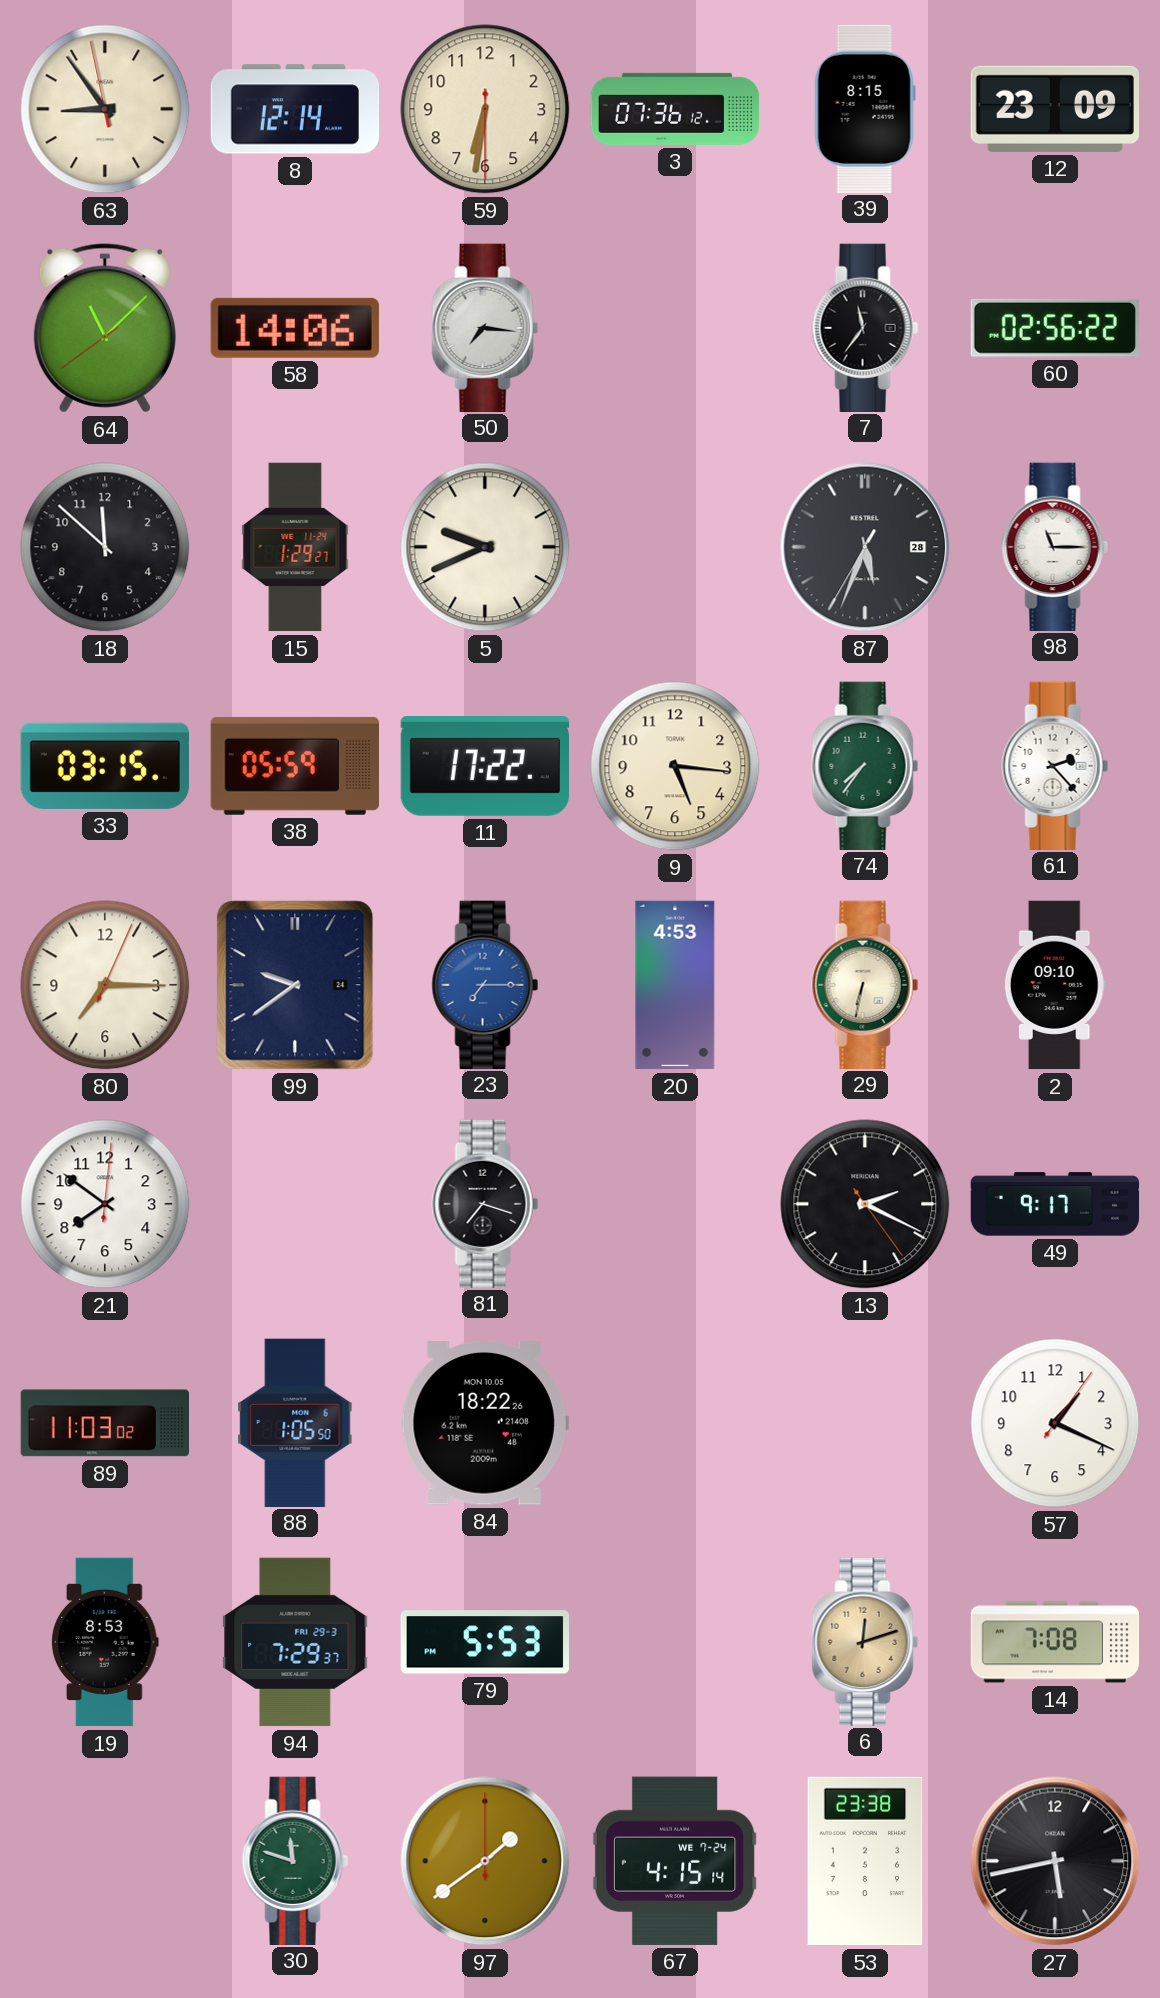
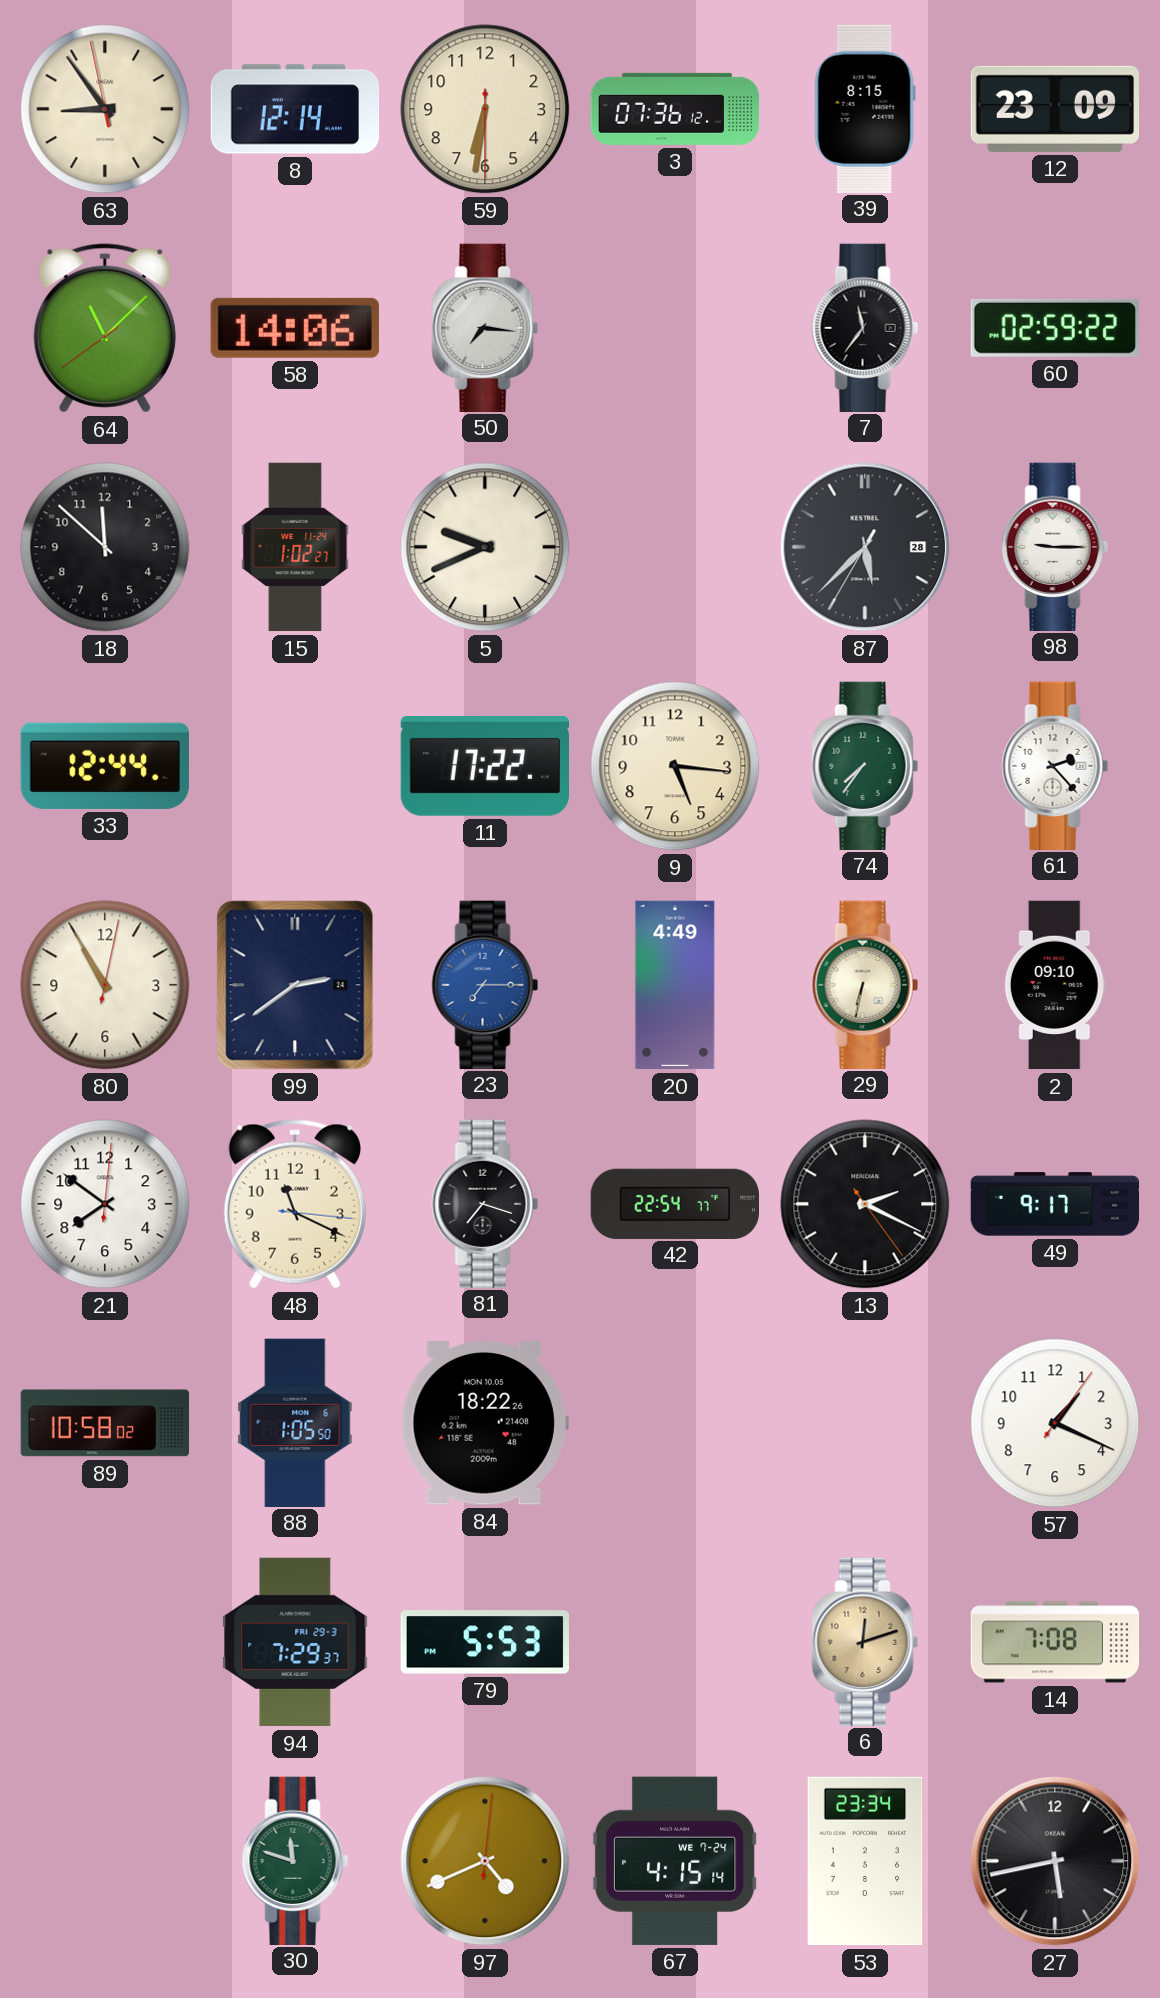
60: 02:56 -> 02:59 (1055, 328)
15: 1:29 -> 1:02 (295, 547)
87: 5:33 -> 5:37 (865, 547)
98: 11:15 -> 9:15 (1055, 546)
33: 03:15 -> 12:44 (105, 766)
38: 05:59 -> none (295, 766)
80: 7:15 -> 10:55 (105, 985)
99: 9:39 -> 2:39 (295, 985)
20: 4:53 -> 4:49 (675, 985)
48: none -> 11:19 (295, 1204)
42: none -> 22:54 (675, 1203)
89: 11:03 -> 10:58 (104, 1423)
19: 8:53 -> none (106, 1642)
97: 1:39 -> 4:41 (485, 1861)
53: 23:38 -> 23:34 (865, 1861)
